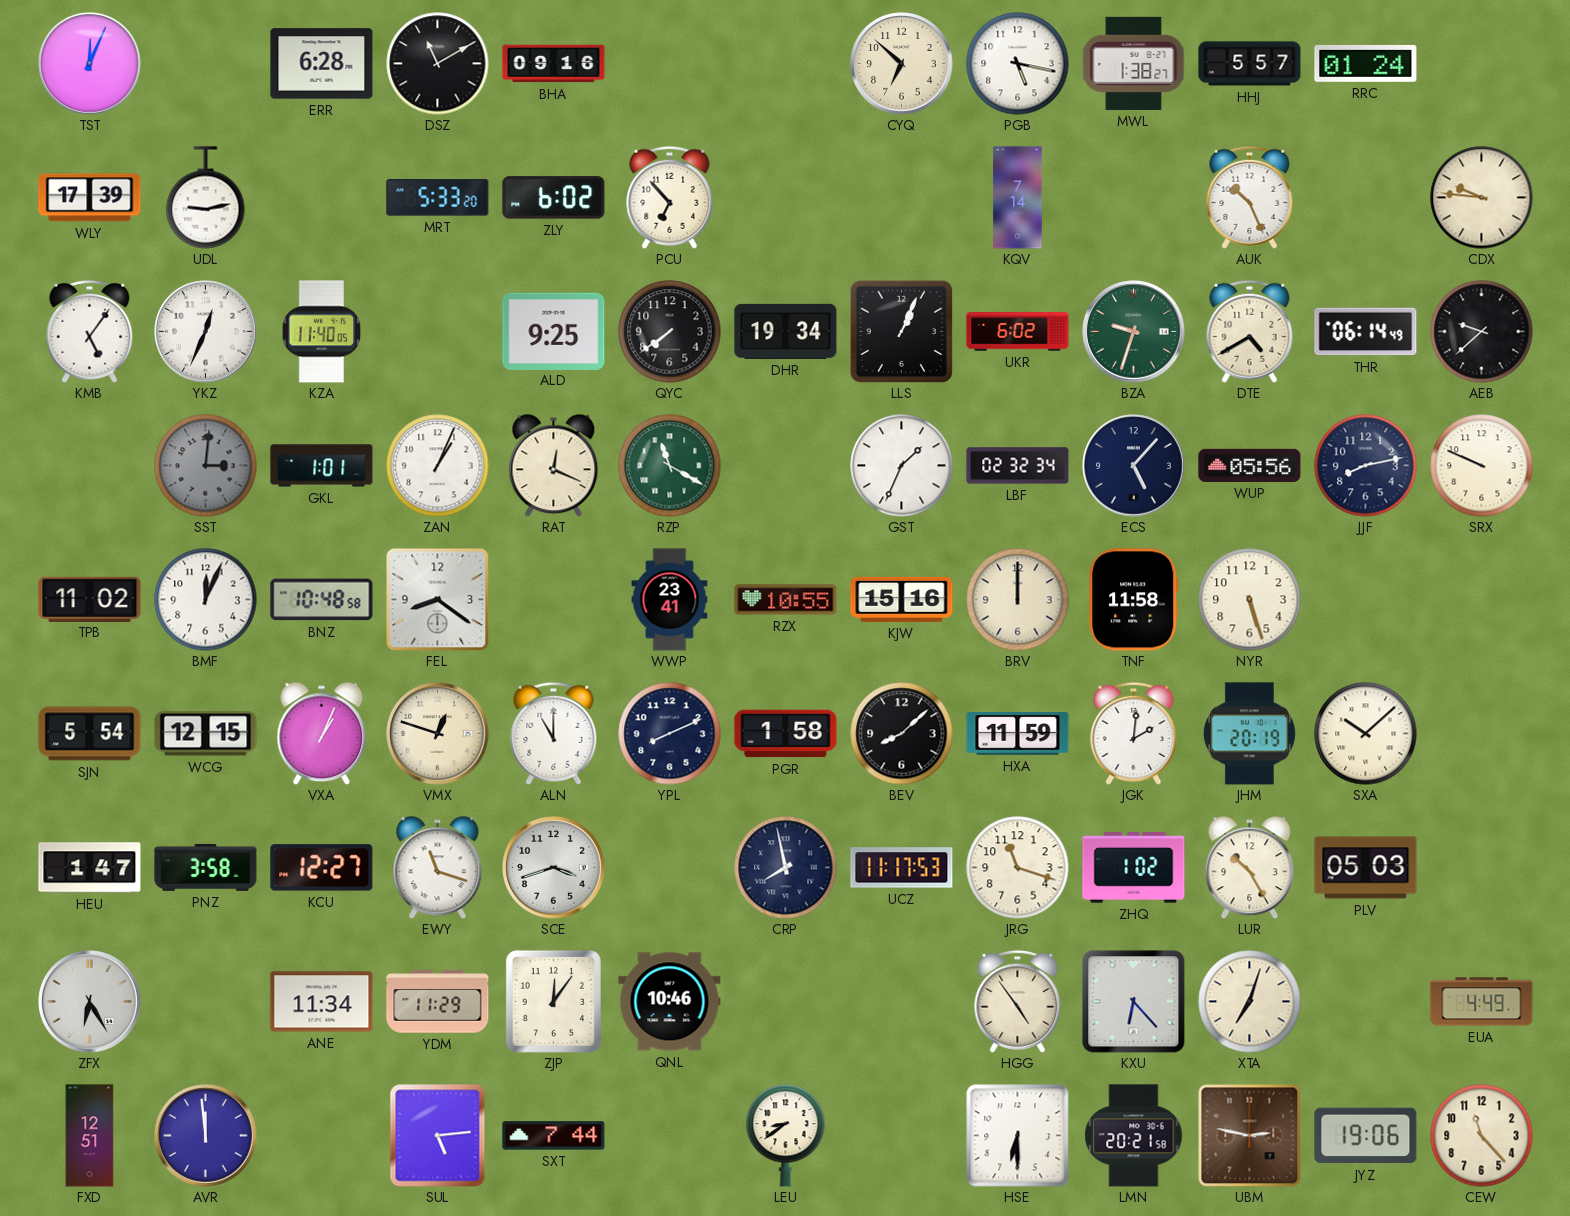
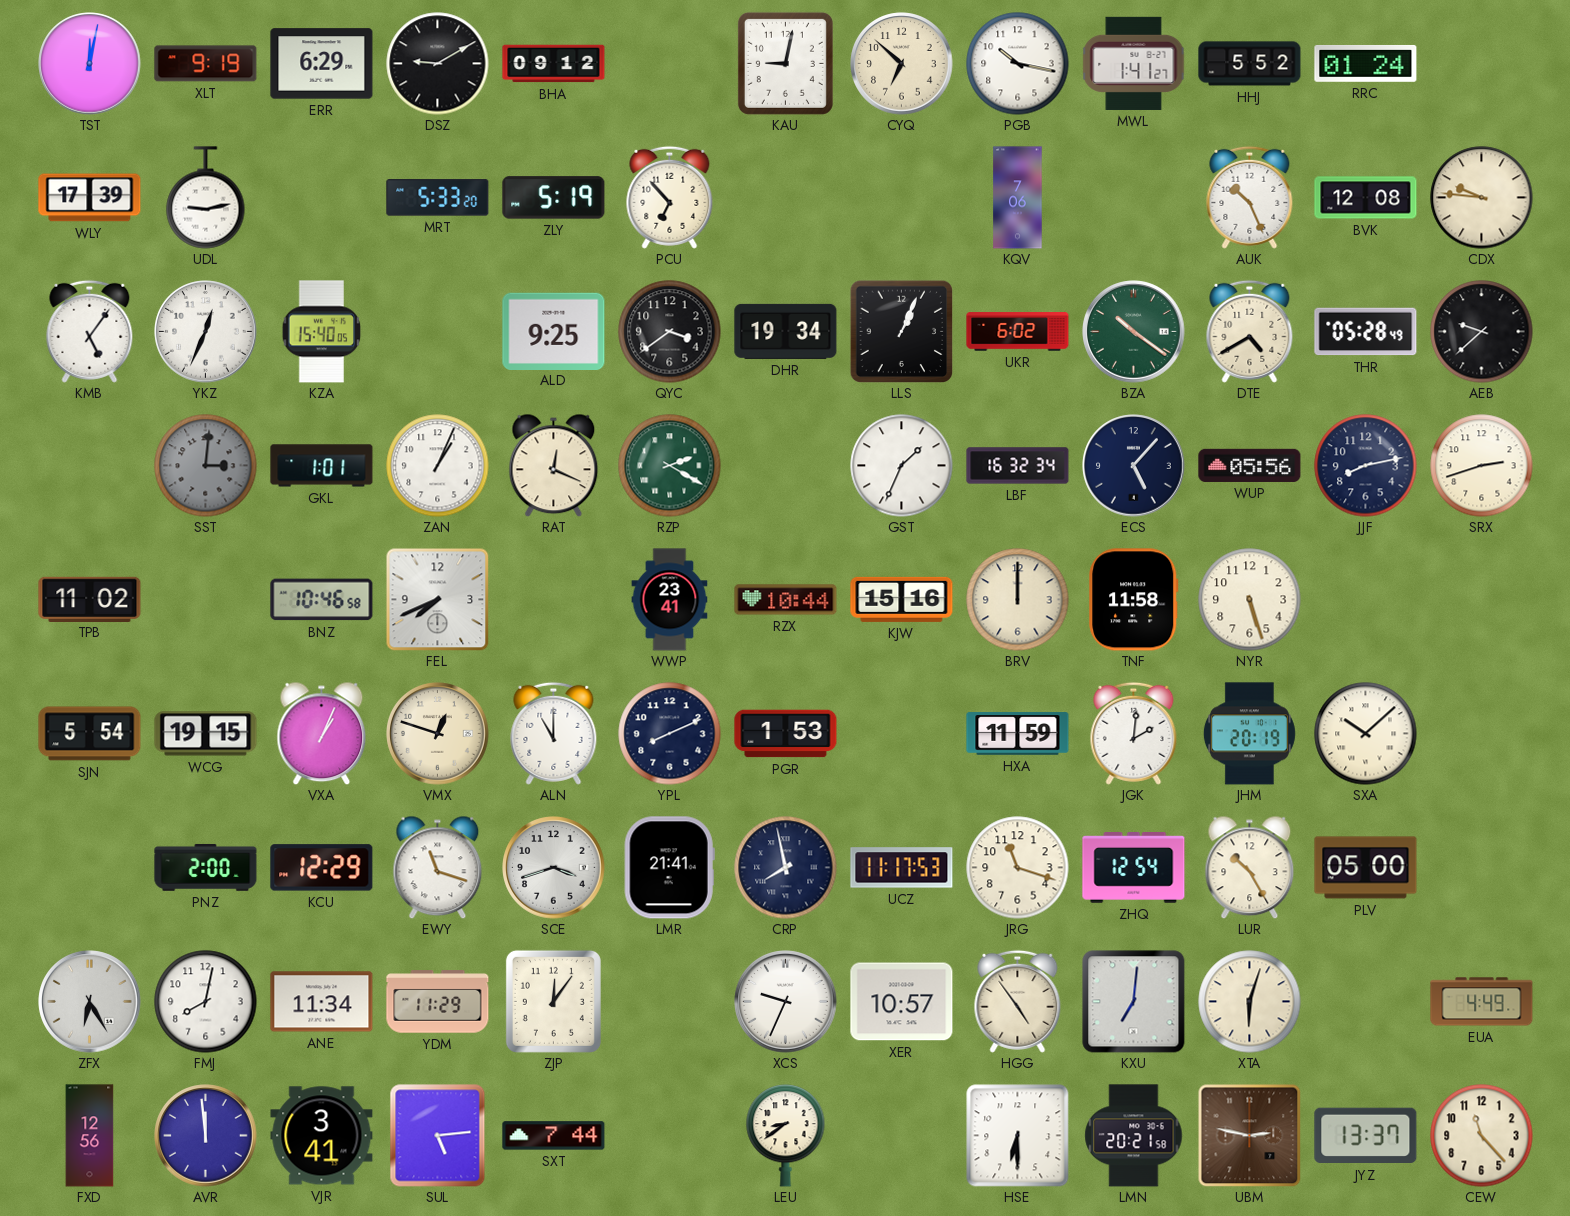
TST: 12:04 -> 12:02 (90, 64)
XLT: none -> 9:19 (206, 64)
ERR: 6:28 -> 6:29 (322, 64)
DSZ: 11:10 -> 9:10 (438, 64)
BHA: 09:16 -> 09:12 (554, 64)
KAU: none -> 9:02 (785, 63)
PGB: 5:17 -> 10:17 (1018, 64)
MWL: 1:38 -> 1:41 (1134, 63)
HHJ: 5:57 -> 5:52 (1250, 64)
ZLY: 6:02 -> 5:19 (554, 198)
KQV: 7:14 -> 7:06 (1018, 198)
BVK: none -> 12:08 (1366, 198)
KZA: 11:40 -> 15:40 (322, 332)
QYC: 7:39 -> 3:39 (670, 332)
BZA: 9:33 -> 10:21 (1134, 332)
THR: 06:14 -> 05:28 (1366, 332)
RZP: 11:20 -> 2:20 (670, 466)
LBF: 02:32 -> 16:32 (1018, 466)
SRX: 9:49 -> 2:42 (1482, 466)
BMF: 12:04 -> none (206, 600)
BNZ: 10:48 -> 10:46 (322, 600)
FEL: 8:21 -> 7:41 (437, 599)
RZX: 10:55 -> 10:44 (786, 600)
WCG: 12:15 -> 19:15 (206, 734)
PGR: 1:58 -> 1:53 (786, 734)
BEV: 8:08 -> none (902, 734)
HEU: 1:47 -> none (90, 868)
PNZ: 3:58 -> 2:00 (206, 867)
KCU: 12:27 -> 12:29 (322, 868)
LMR: none -> 21:41 (669, 868)
ZHQ: 1:02 -> 12:54 (1134, 868)
PLV: 05:03 -> 05:00 (1366, 868)
FMJ: none -> 8:02 (206, 1002)
QNL: 10:46 -> none (670, 1002)
XCS: none -> 9:34 (786, 1002)
XER: none -> 10:57 (902, 1002)
KXU: 6:23 -> 7:01 (1134, 1002)
XTA: 7:03 -> 6:03 (1250, 1002)
FXD: 12:51 -> 12:56 (90, 1136)
VJR: none -> 3:41 (322, 1136)
JYZ: 19:06 -> 13:37 (1366, 1136)
